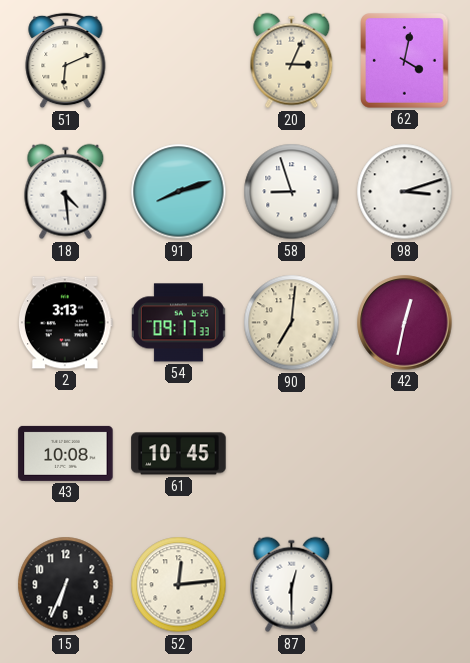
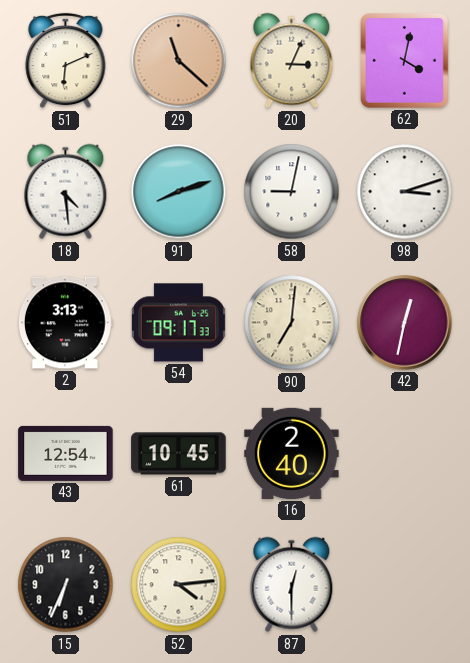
29: none -> 11:22 (179, 61)
58: 8:57 -> 9:02 (292, 192)
43: 10:08 -> 12:54 (66, 453)
16: none -> 2:40 (292, 453)
52: 12:14 -> 4:14 (179, 585)
